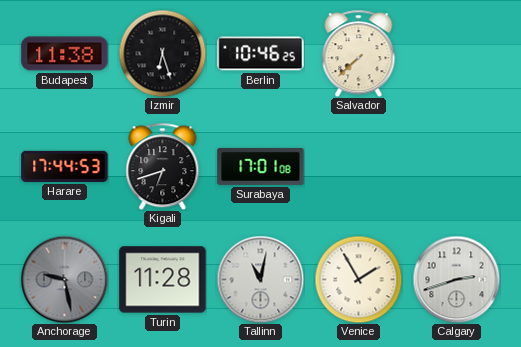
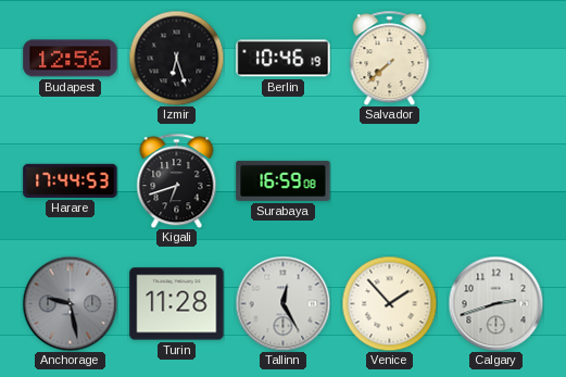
Budapest: 11:38 -> 12:56 (71, 59)
Berlin: 10:46:25 -> 10:46:19 (284, 59)
Surabaya: 17:01 -> 16:59 (284, 180)
Tallinn: 11:02 -> 12:25 (282, 303)
Venice: 1:55 -> 1:53 (389, 303)
